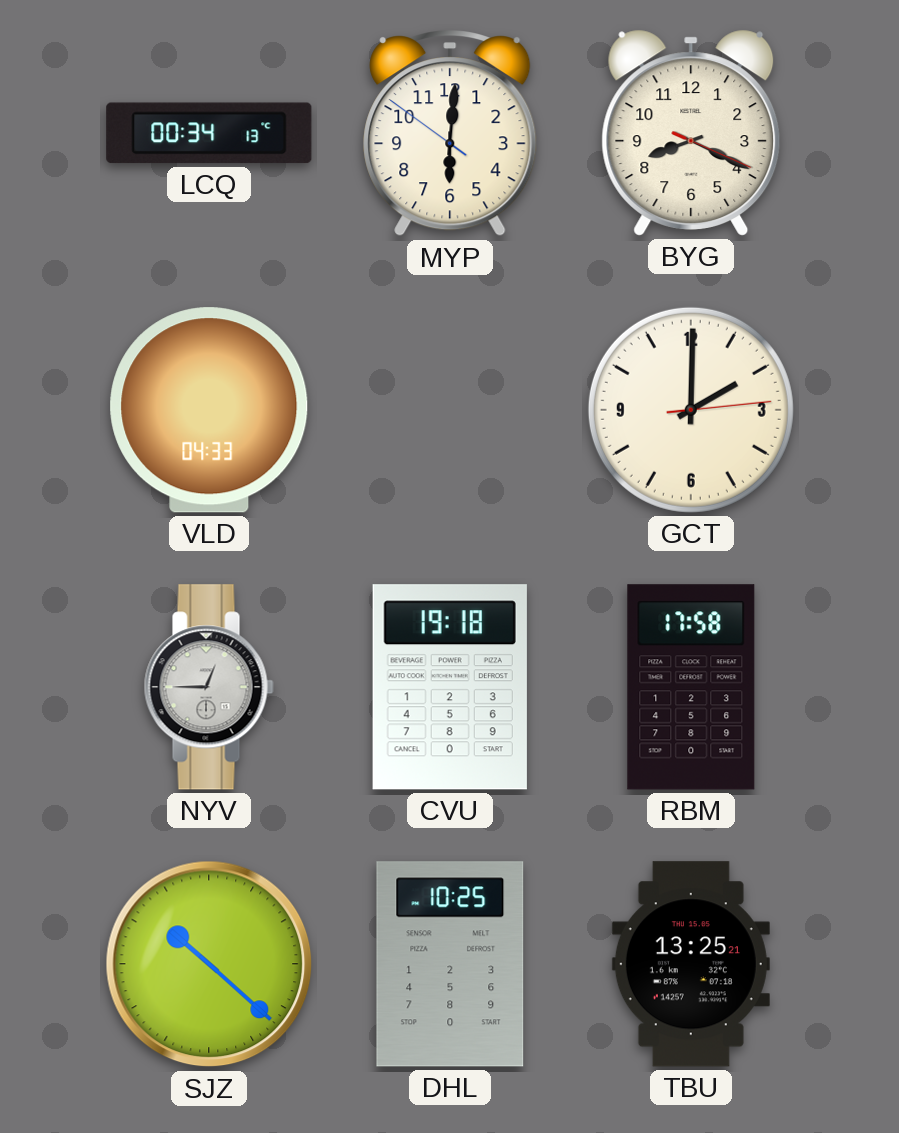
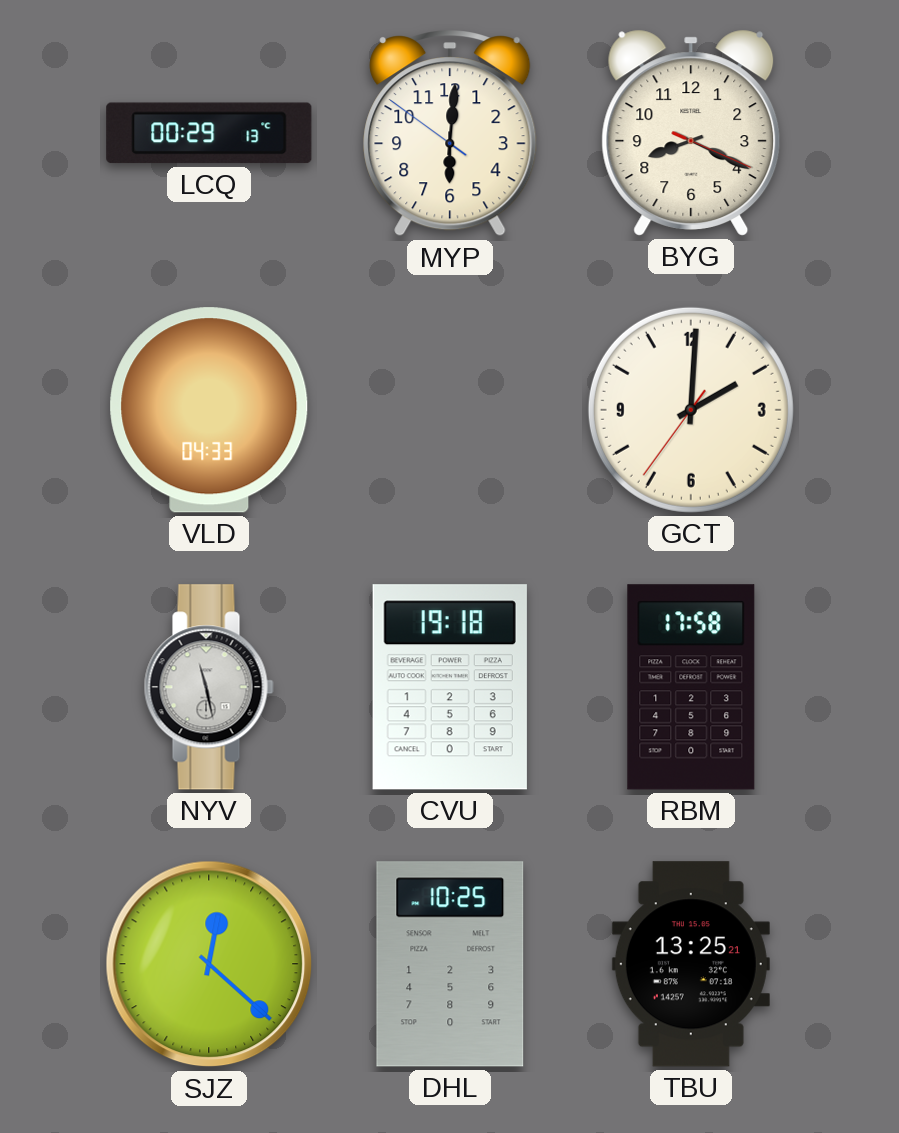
LCQ: 00:34 -> 00:29 (209, 133)
GCT: 2:00:14 -> 2:00:36 (691, 410)
NYV: 12:45 -> 11:28 (209, 687)
SJZ: 10:22 -> 12:22 (209, 964)
